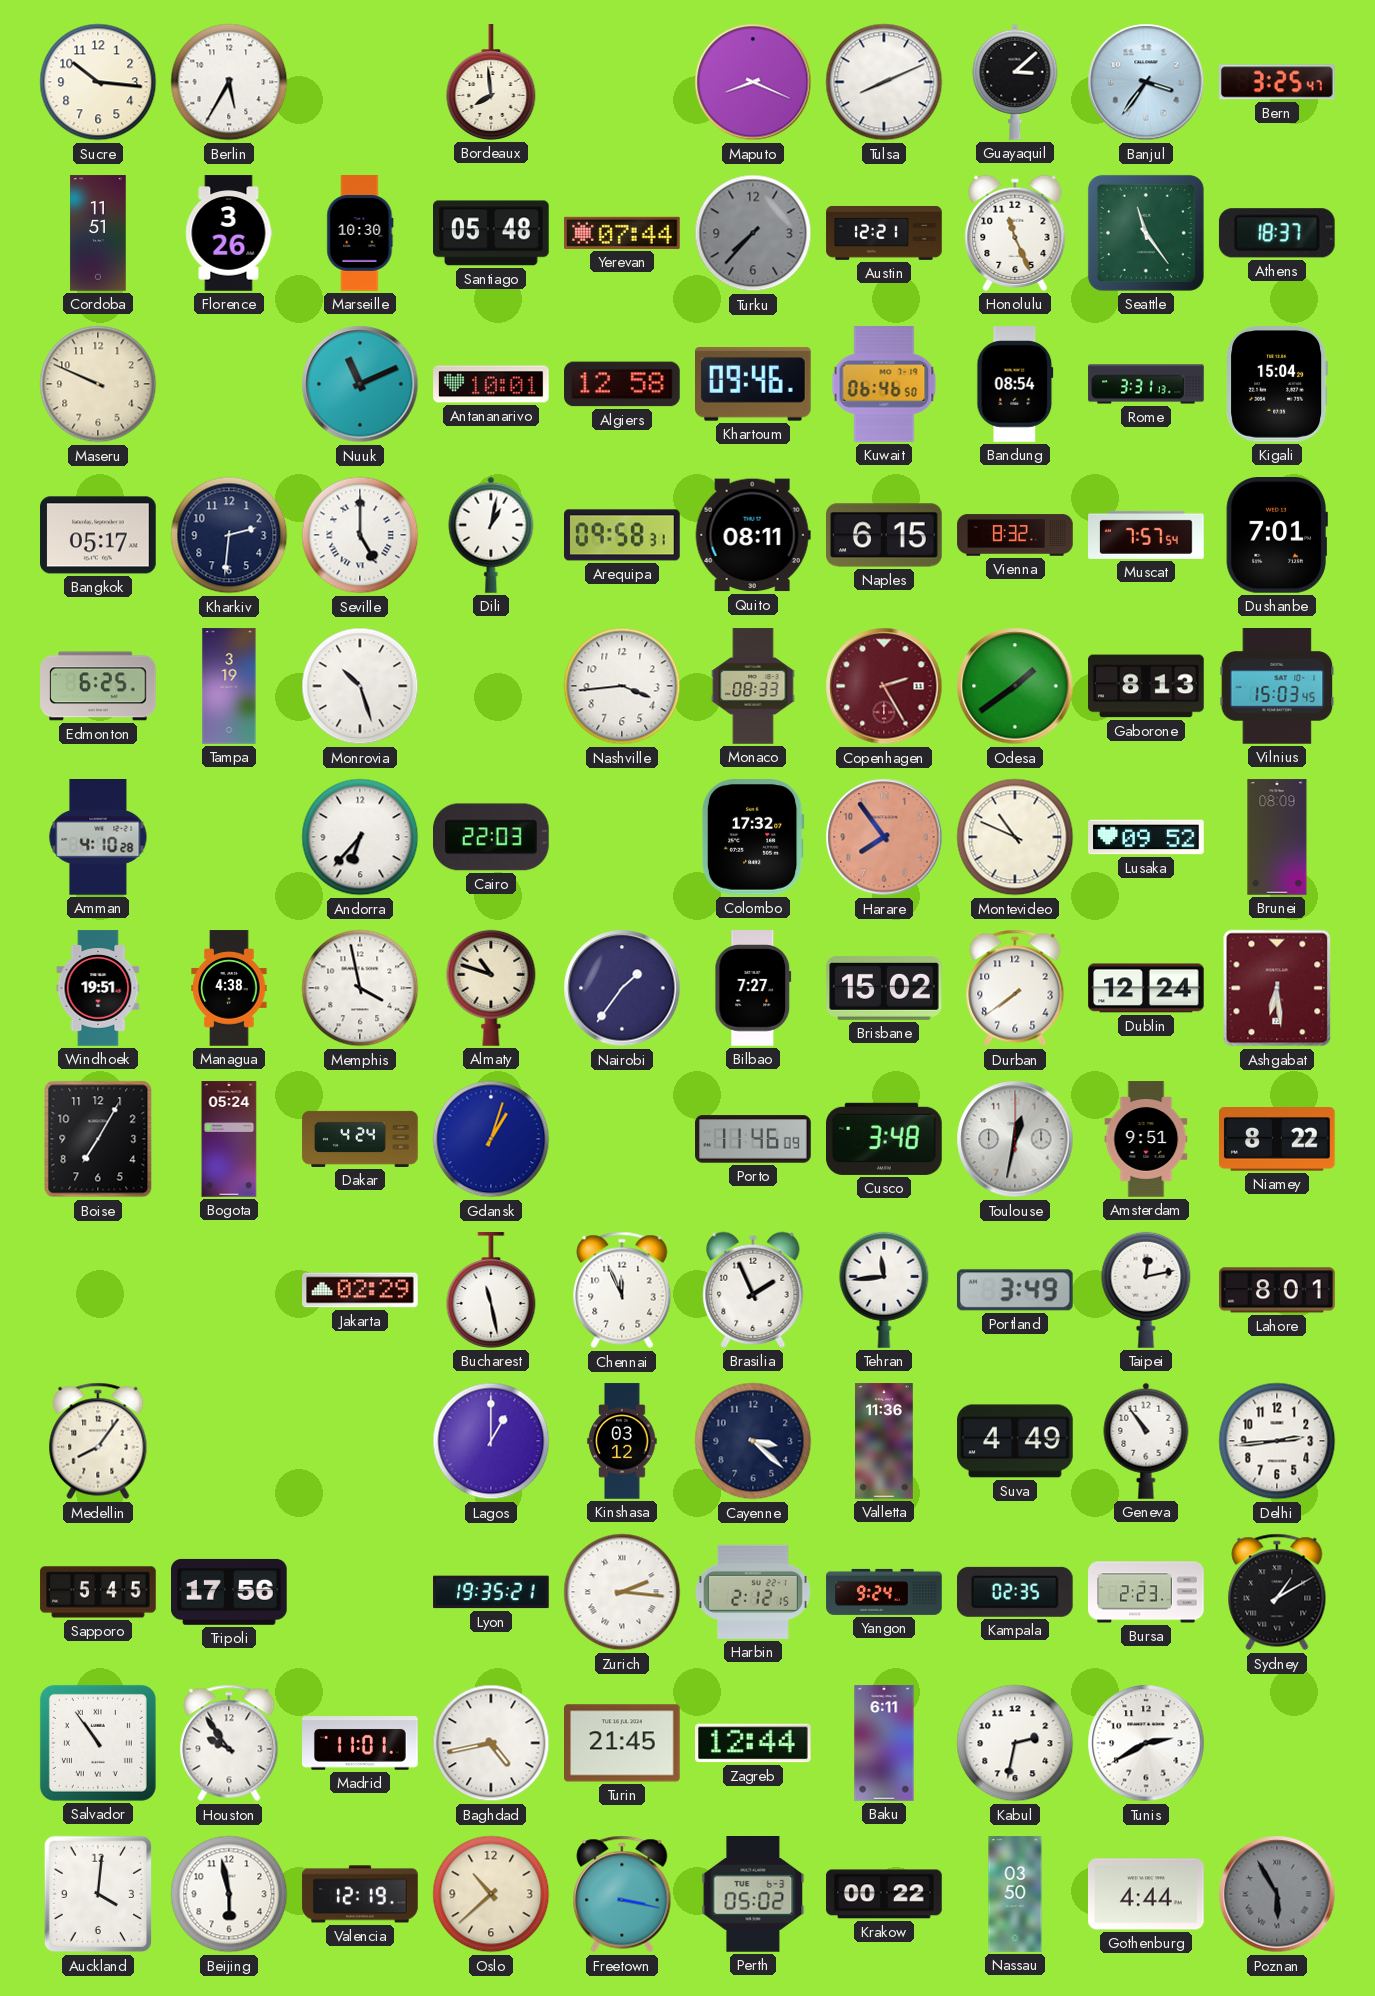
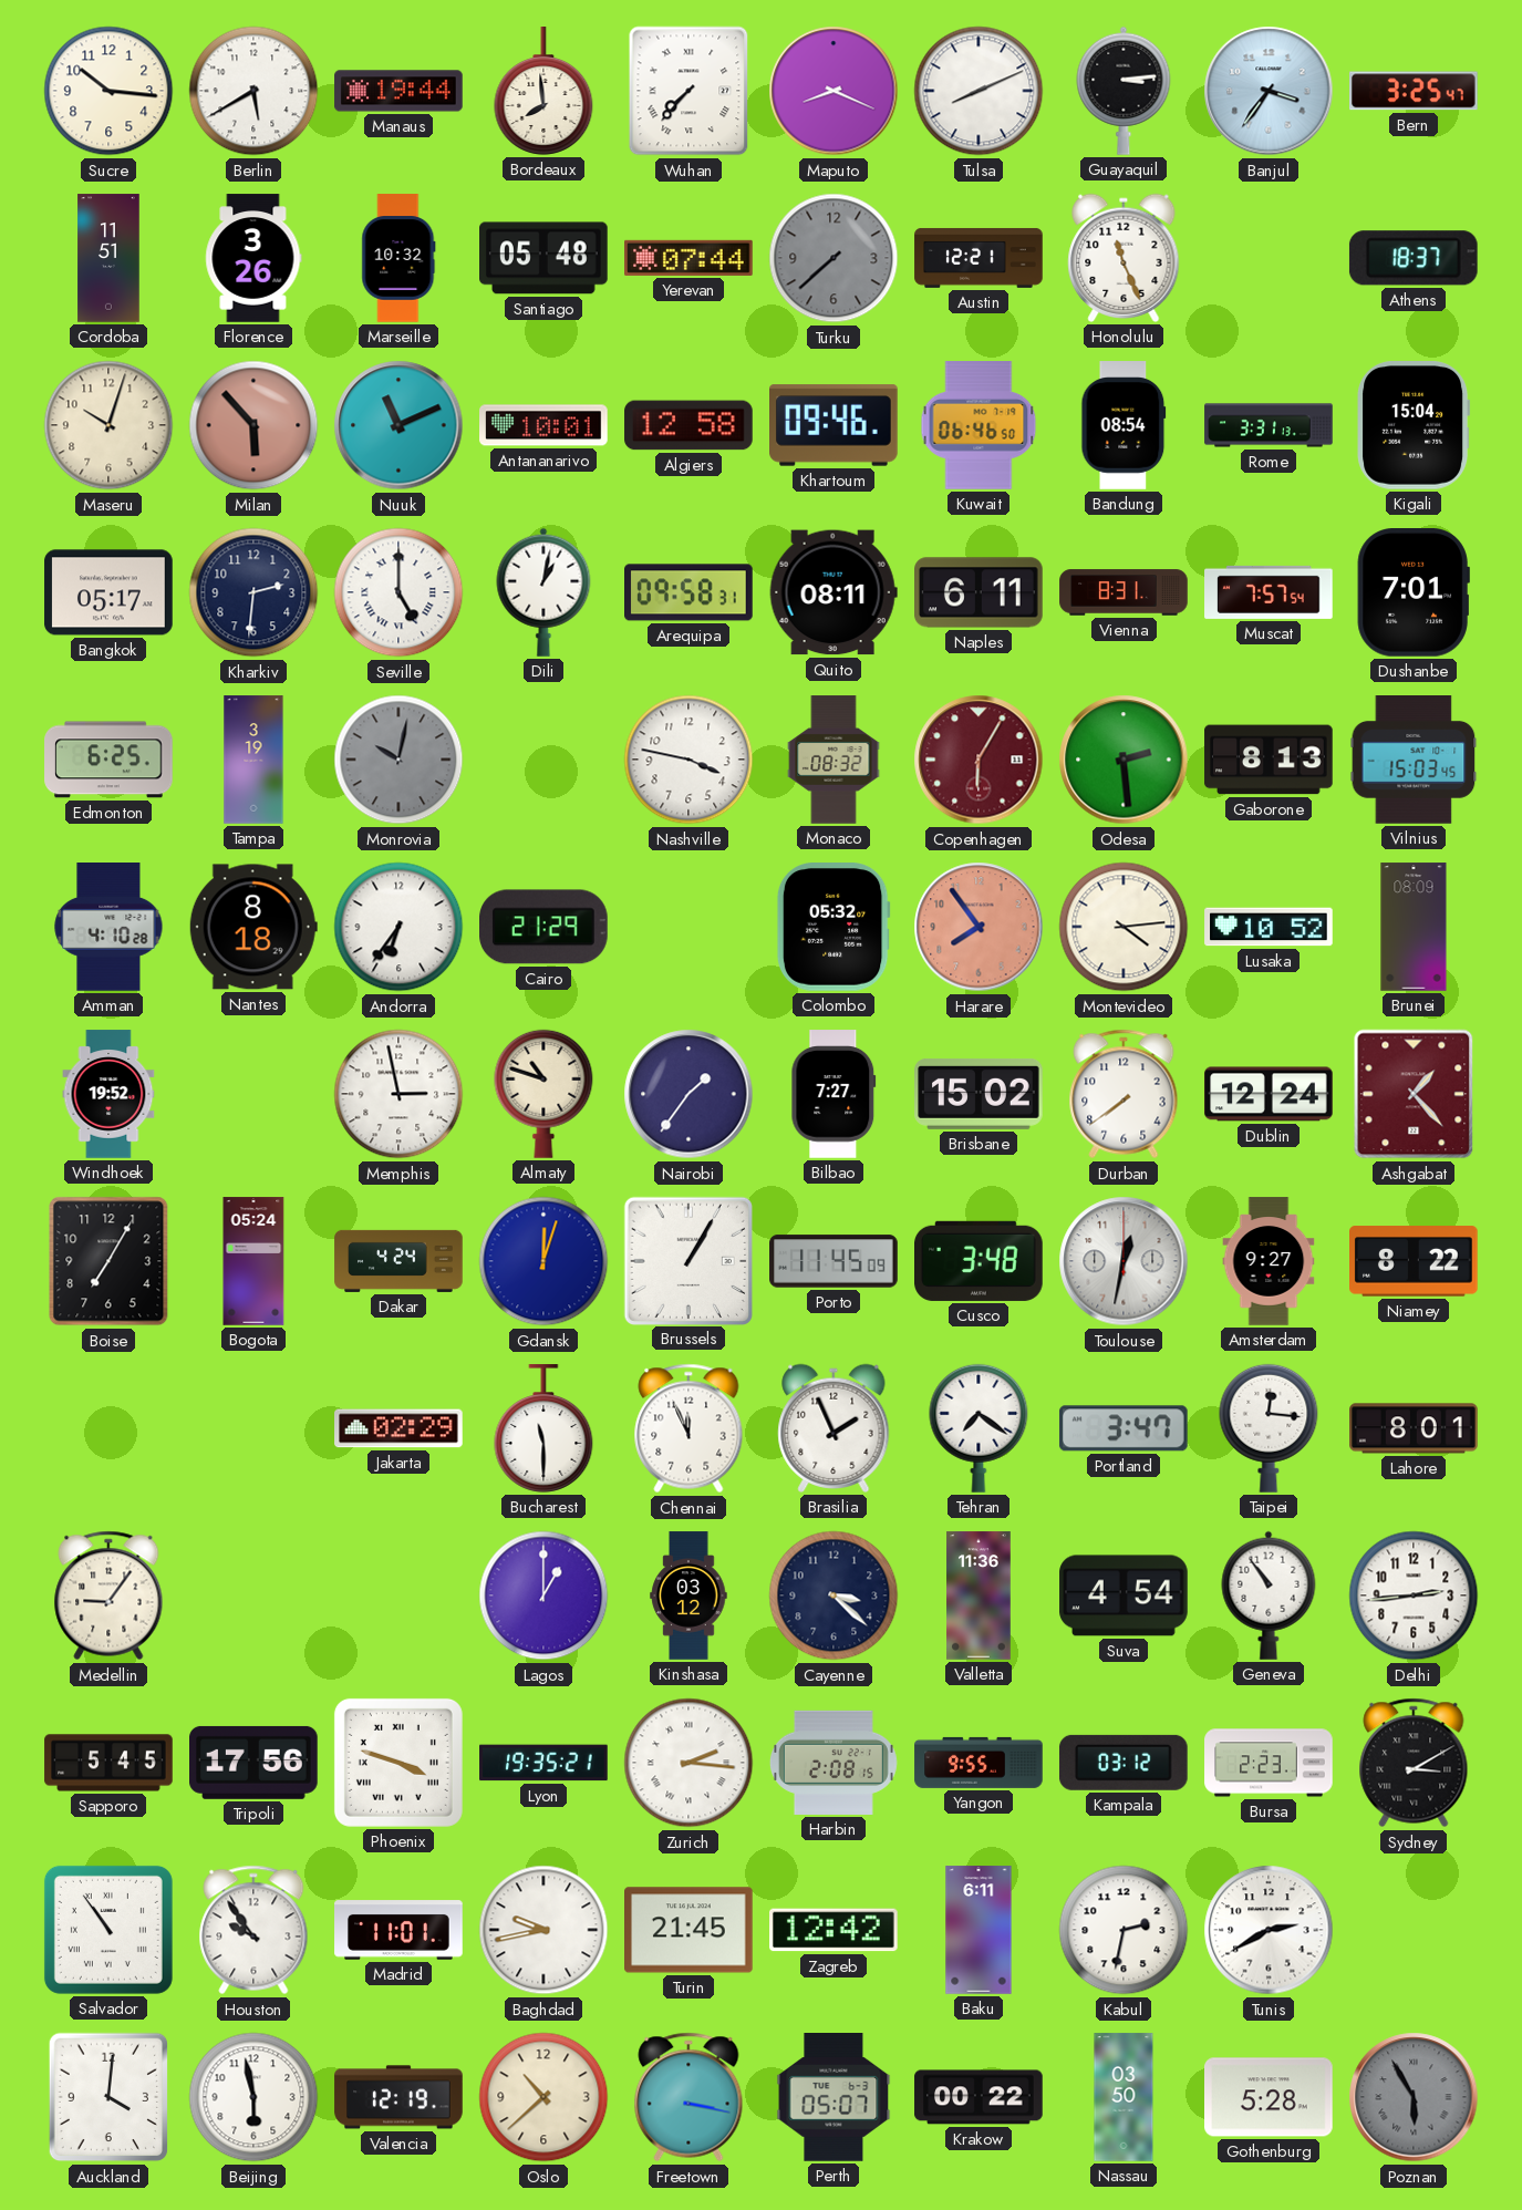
Berlin: 5:35 -> 5:40 (253, 91)
Manaus: none -> 19:44 (398, 91)
Wuhan: none -> 7:37 (688, 91)
Guayaquil: 3:08 -> 3:14 (1124, 91)
Marseille: 10:30 -> 10:32 (398, 258)
Turku: 7:37 -> 7:38 (834, 258)
Seattle: 11:24 -> none (1146, 233)
Maseru: 9:49 -> 10:03 (108, 425)
Milan: none -> 5:53 (253, 425)
Naples: 6:15 -> 6:11 (979, 592)
Vienna: 8:32 -> 8:31 (1124, 592)
Monrovia: 10:27 -> 10:02 (398, 760)
Monrovia dial: white -> grey (398, 760)
Nashville: 3:44 -> 3:47 (688, 760)
Monaco: 08:33 -> 08:32 (834, 760)
Copenhagen: 2:25 -> 6:05 (979, 760)
Odesa: 1:39 -> 2:29 (1124, 760)
Nantes: none -> 8:18 (253, 927)
Andorra: 6:37 -> 6:36 (398, 927)
Cairo: 22:03 -> 21:29 (545, 927)
Colombo: 17:32 -> 05:32 (834, 928)
Montevideo: 10:49 -> 4:14 (1124, 927)
Lusaka: 09:52 -> 10:52 (1269, 927)
Windhoek: 19:51 -> 19:52 (108, 1094)
Managua: 4:38 -> none (229, 988)
Memphis: 3:58 -> 2:58 (398, 1094)
Ashgabat: 6:29 -> 1:23 (1414, 1094)
Gdansk: 1:03 -> 12:03 (543, 1261)
Brussels: none -> 1:05 (687, 1260)
Porto: 11:46 -> 11:45 (834, 1261)
Amsterdam: 9:51 -> 9:27 (1269, 1261)
Bucharest: 11:28 -> 11:30 (543, 1428)
Tehran: 11:44 -> 7:21 (979, 1428)
Portland: 3:49 -> 3:47 (1124, 1428)
Taipei: 12:13 -> 12:16 (1269, 1428)
Medellin: 8:06 -> 9:06 (108, 1595)
Suva: 4:49 -> 4:54 (1124, 1595)
Phoenix: none -> 3:48 (398, 1763)
Harbin: 2:12 -> 2:08 (834, 1763)
Yangon: 9:24 -> 9:55 (979, 1763)
Kampala: 02:35 -> 03:12 (1124, 1763)
Sydney: 1:10 -> 3:10 (1414, 1763)
Baghdad: 4:43 -> 9:43 (543, 1930)
Zagreb: 12:44 -> 12:42 (834, 1930)
Perth: 05:02 -> 05:07 (834, 2097)
Gothenburg: 4:44 -> 5:28 (1270, 2097)
